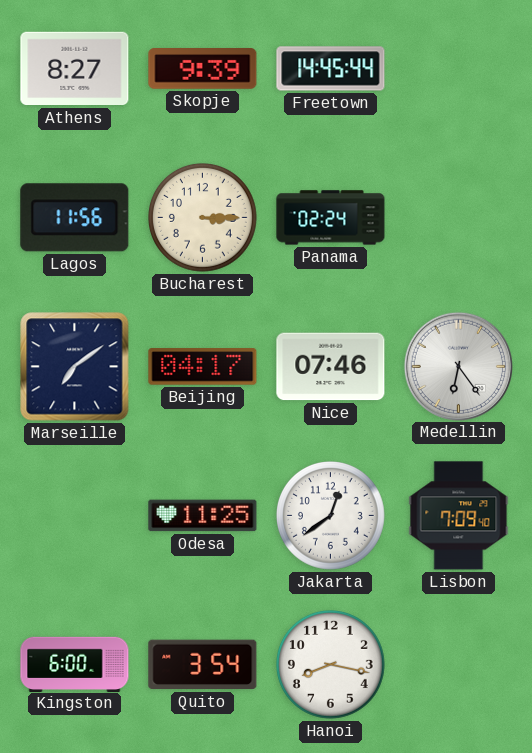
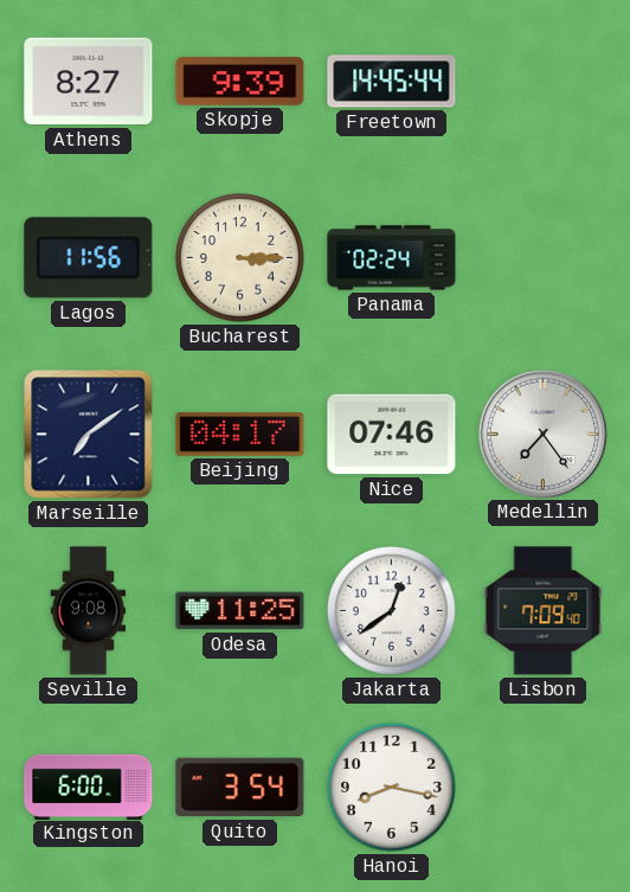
Medellin: 6:24 -> 7:24 (542, 434)
Seville: none -> 9:08 (89, 611)
